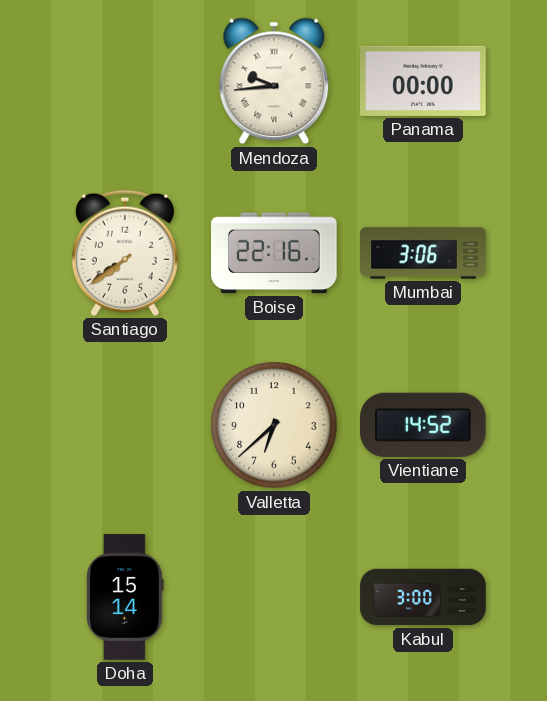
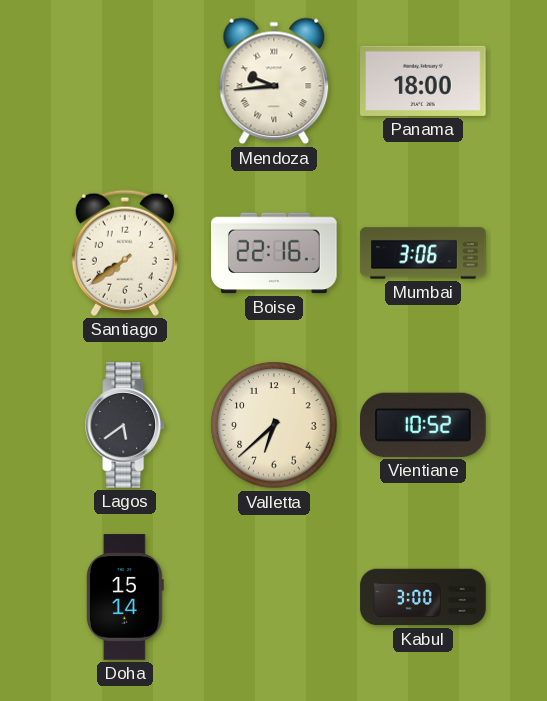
Panama: 00:00 -> 18:00 (424, 81)
Lagos: none -> 5:39 (126, 425)
Vientiane: 14:52 -> 10:52 (424, 425)
